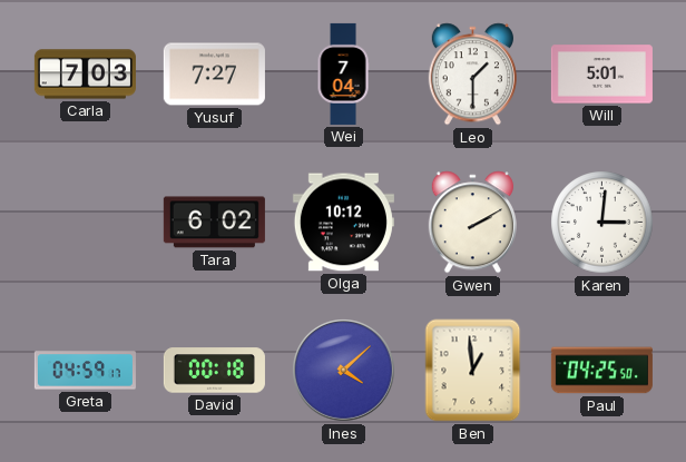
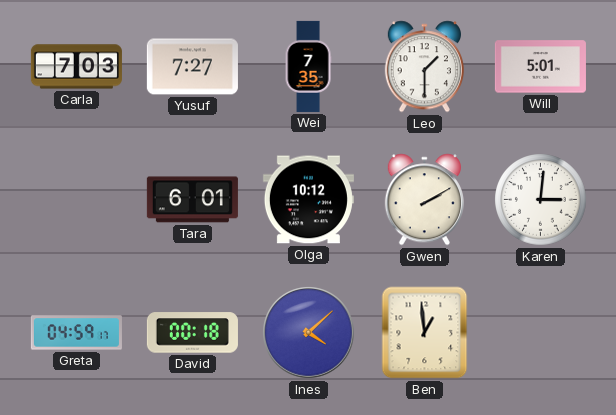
Wei: 7:04 -> 7:35 (308, 66)
Tara: 6:02 -> 6:01 (192, 200)
Paul: 04:25 -> none (601, 371)
